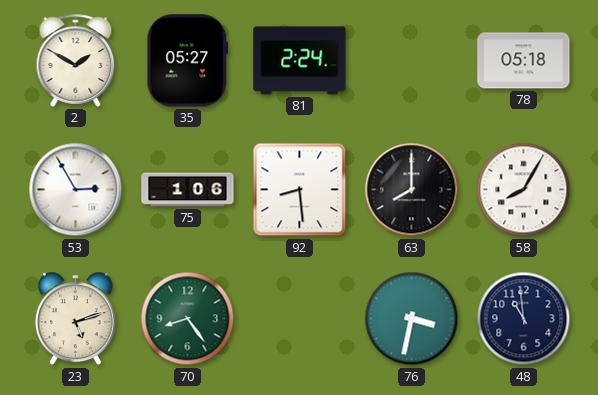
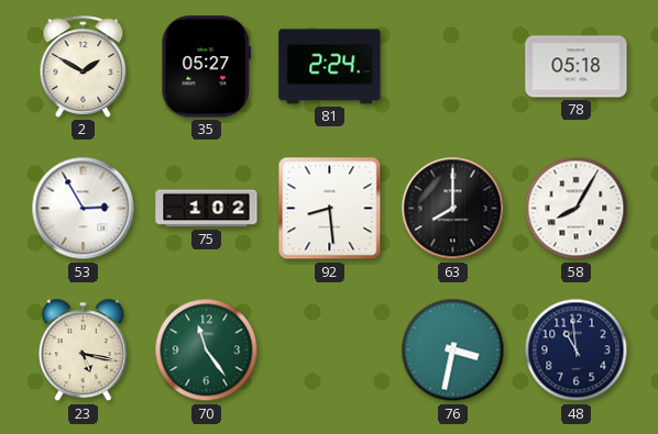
75: 1:06 -> 1:02 (207, 209)
23: 5:12 -> 5:17 (83, 350)
70: 8:24 -> 11:24 (207, 350)
